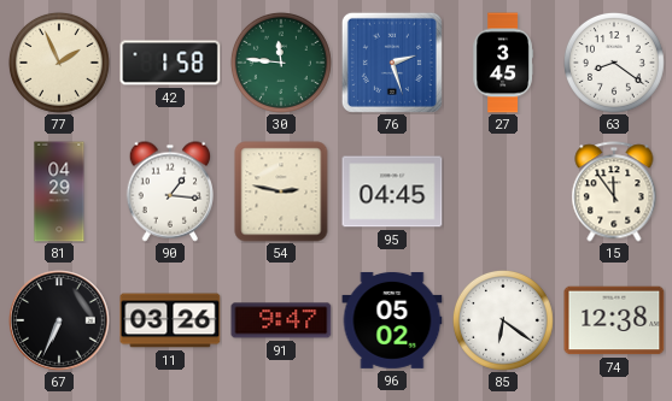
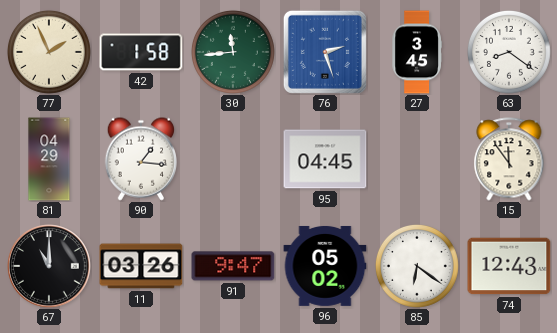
30: 11:46 -> 11:44 (233, 52)
54: 2:47 -> none (281, 191)
67: 6:34 -> 11:00 (49, 266)
74: 12:38 -> 12:43 (509, 266)
